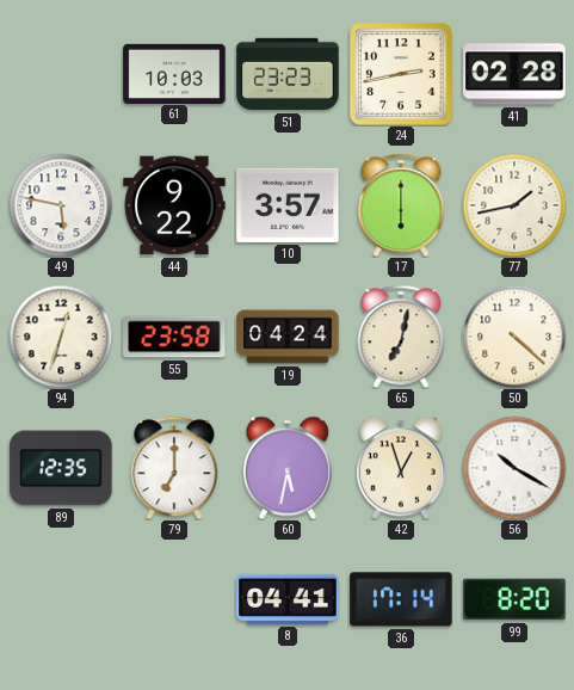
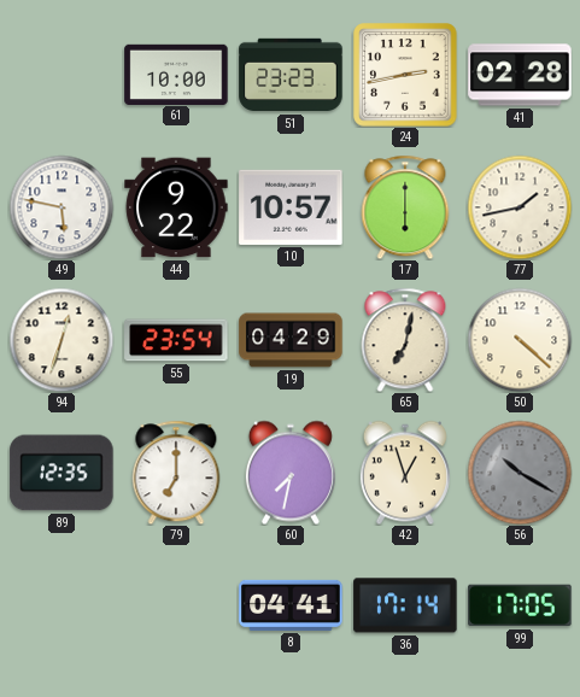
61: 10:03 -> 10:00 (176, 74)
10: 3:57 -> 10:57 (291, 207)
55: 23:58 -> 23:54 (176, 340)
19: 04:24 -> 04:29 (291, 340)
60: 5:32 -> 7:32 (291, 473)
56 dial: white -> grey (520, 473)
99: 8:20 -> 17:05 (520, 605)
